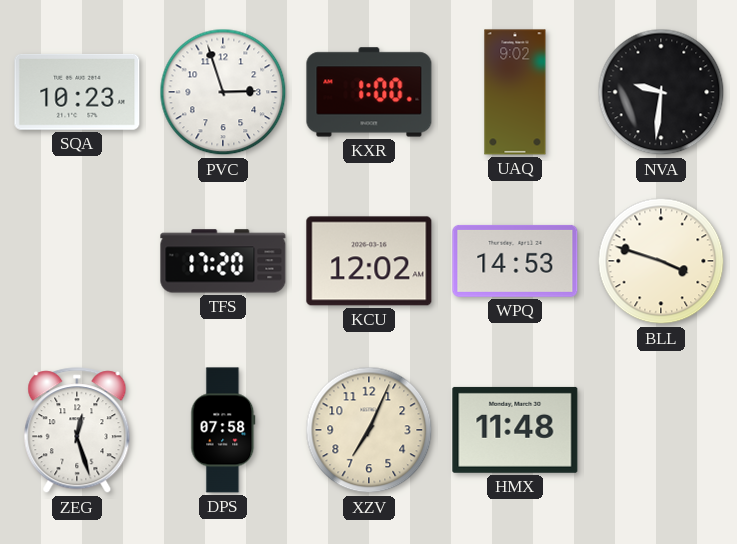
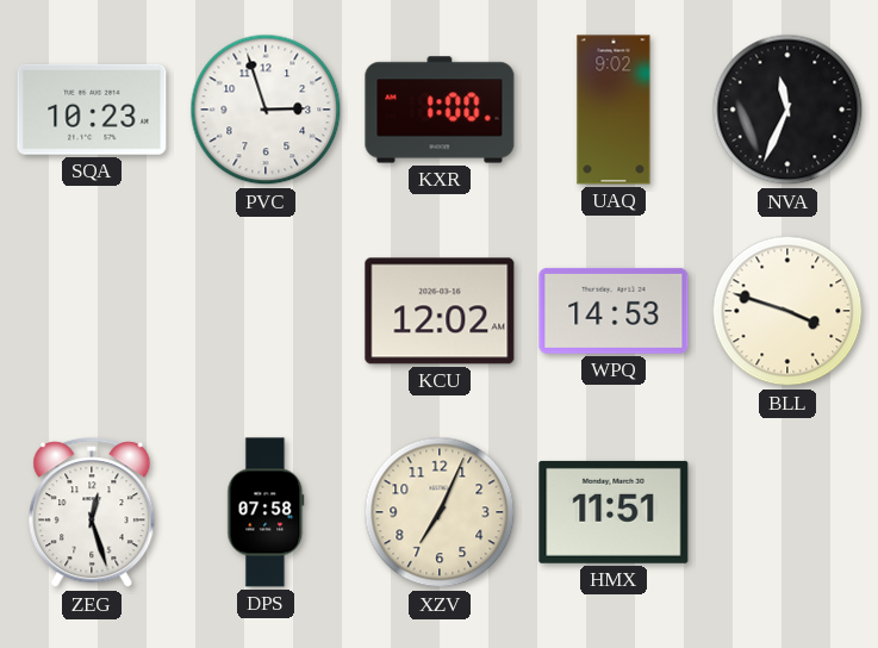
NVA: 9:31 -> 11:34 (787, 110)
TFS: 17:20 -> none (223, 261)
HMX: 11:48 -> 11:51 (614, 512)
